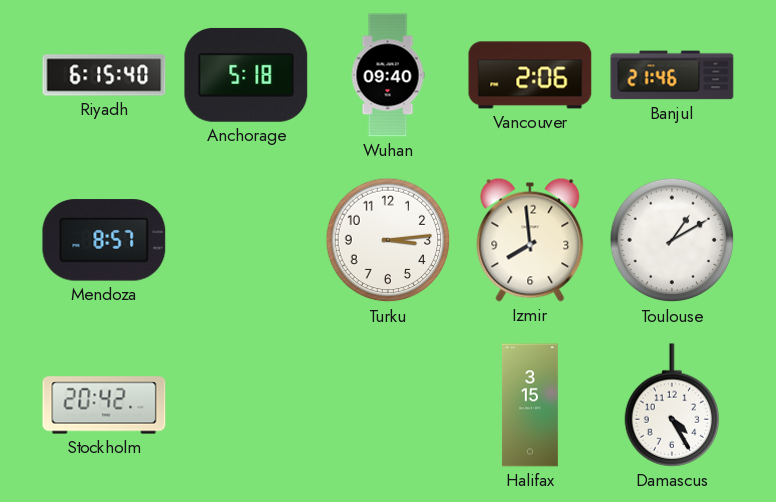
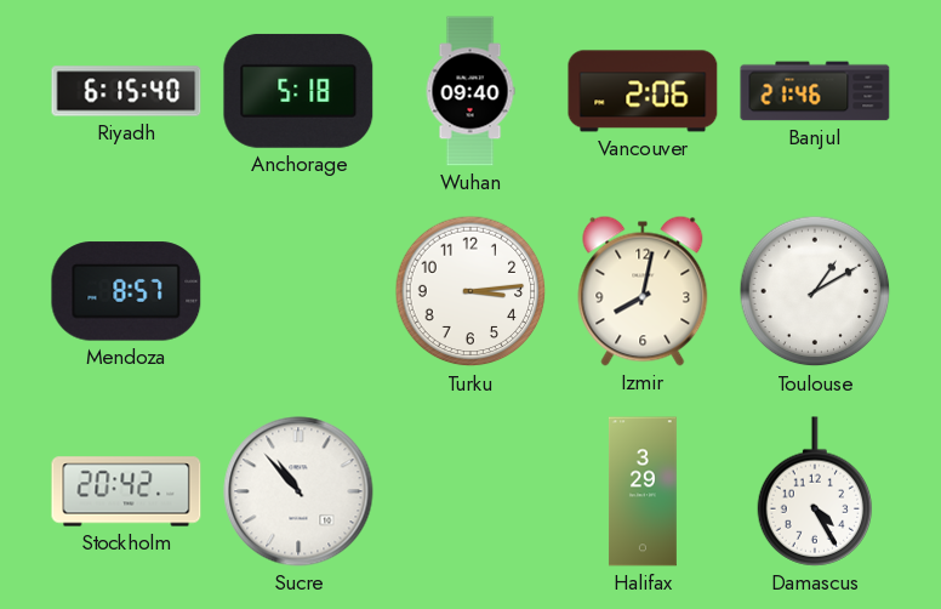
Izmir: 7:59 -> 8:02 (643, 291)
Sucre: none -> 10:53 (298, 491)
Halifax: 3:15 -> 3:29 (643, 491)
